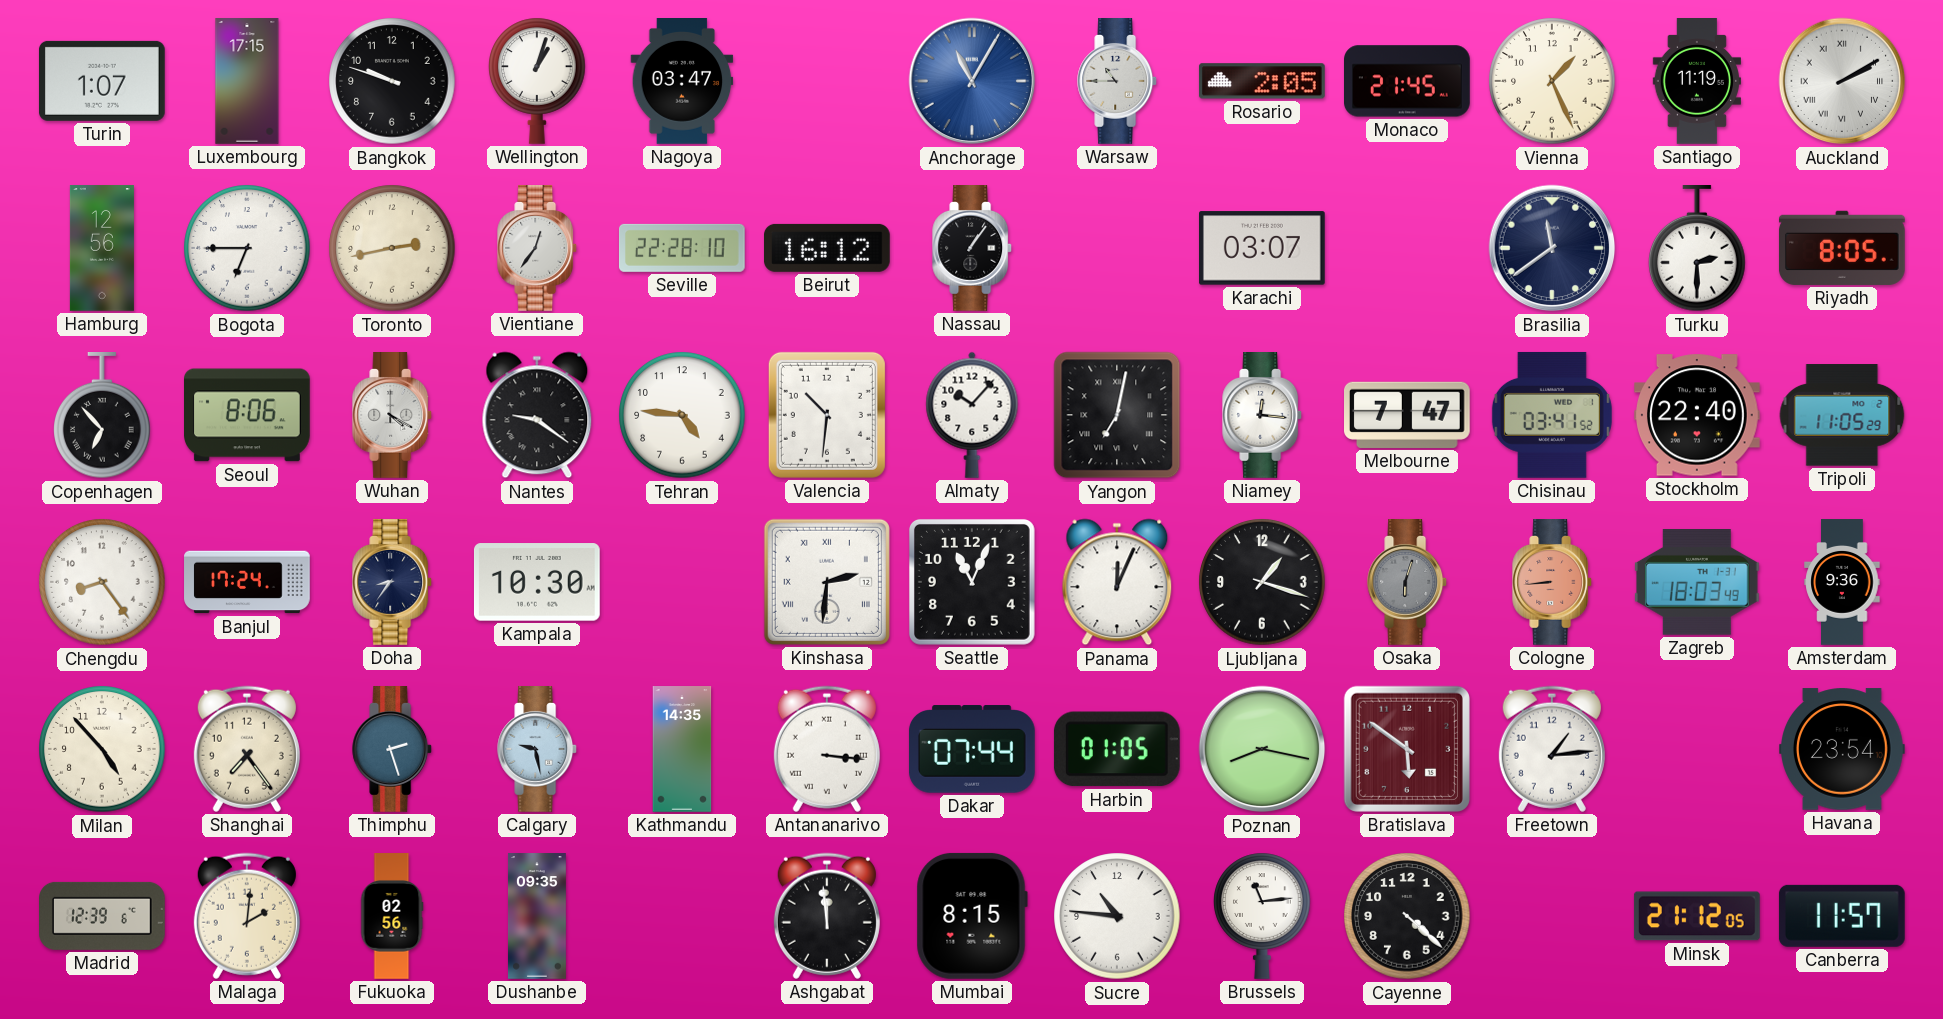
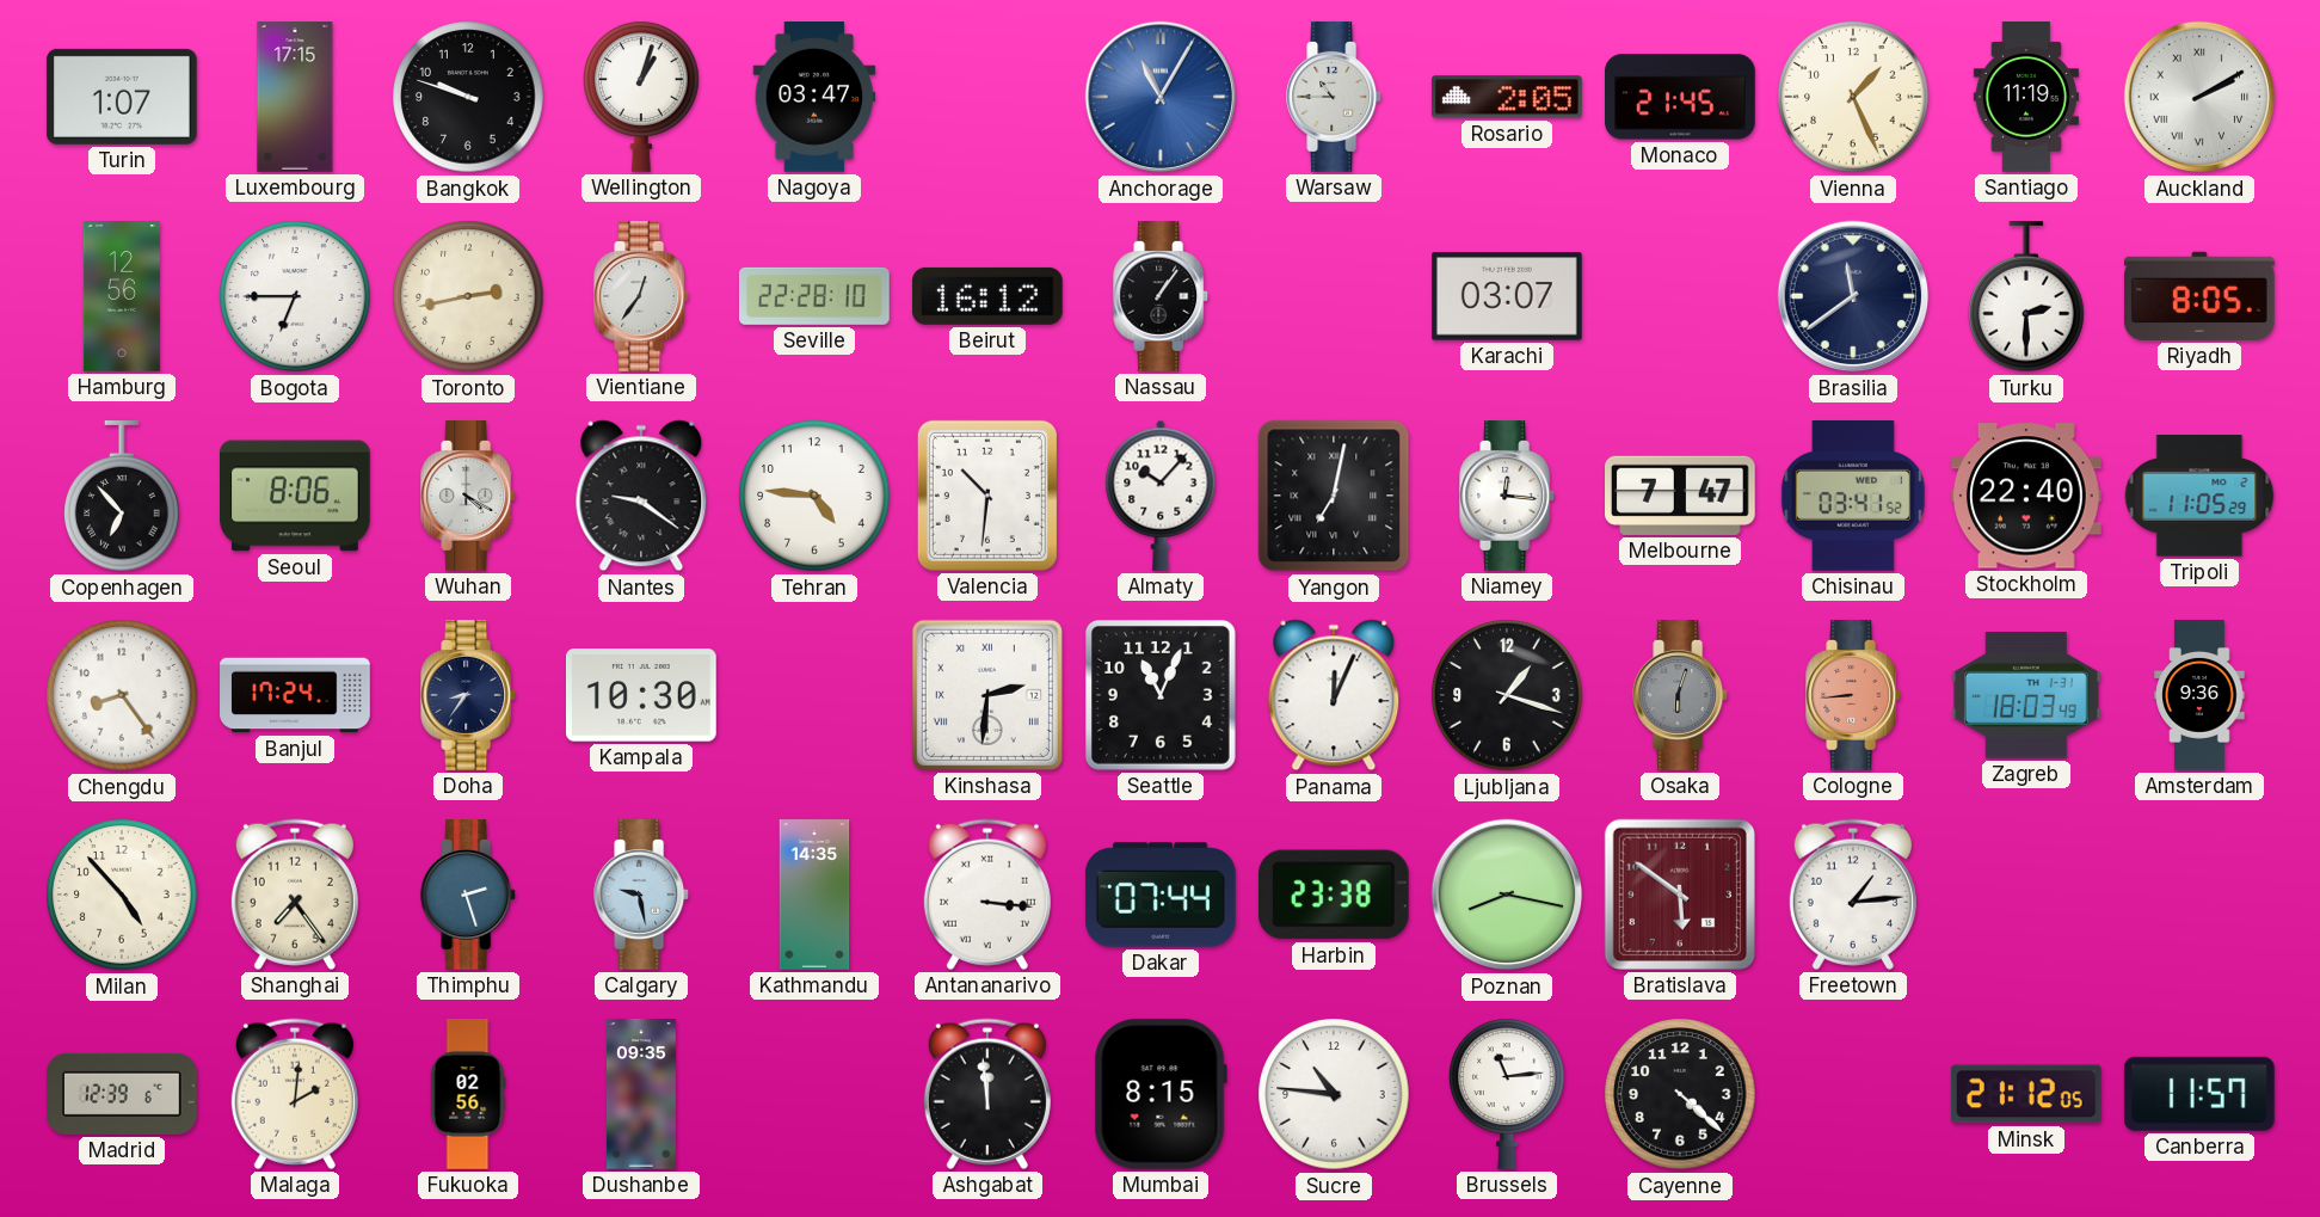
Harbin: 01:05 -> 23:38 (1334, 895)
Havana: 23:54 -> none (1843, 749)
